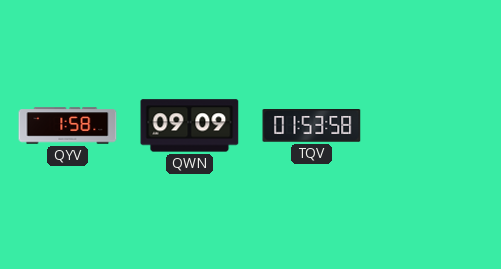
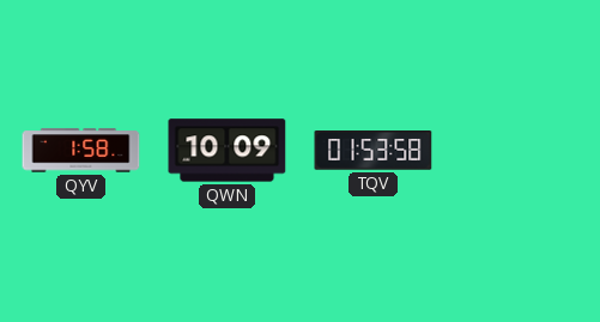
QWN: 09:09 -> 10:09 (228, 151)
